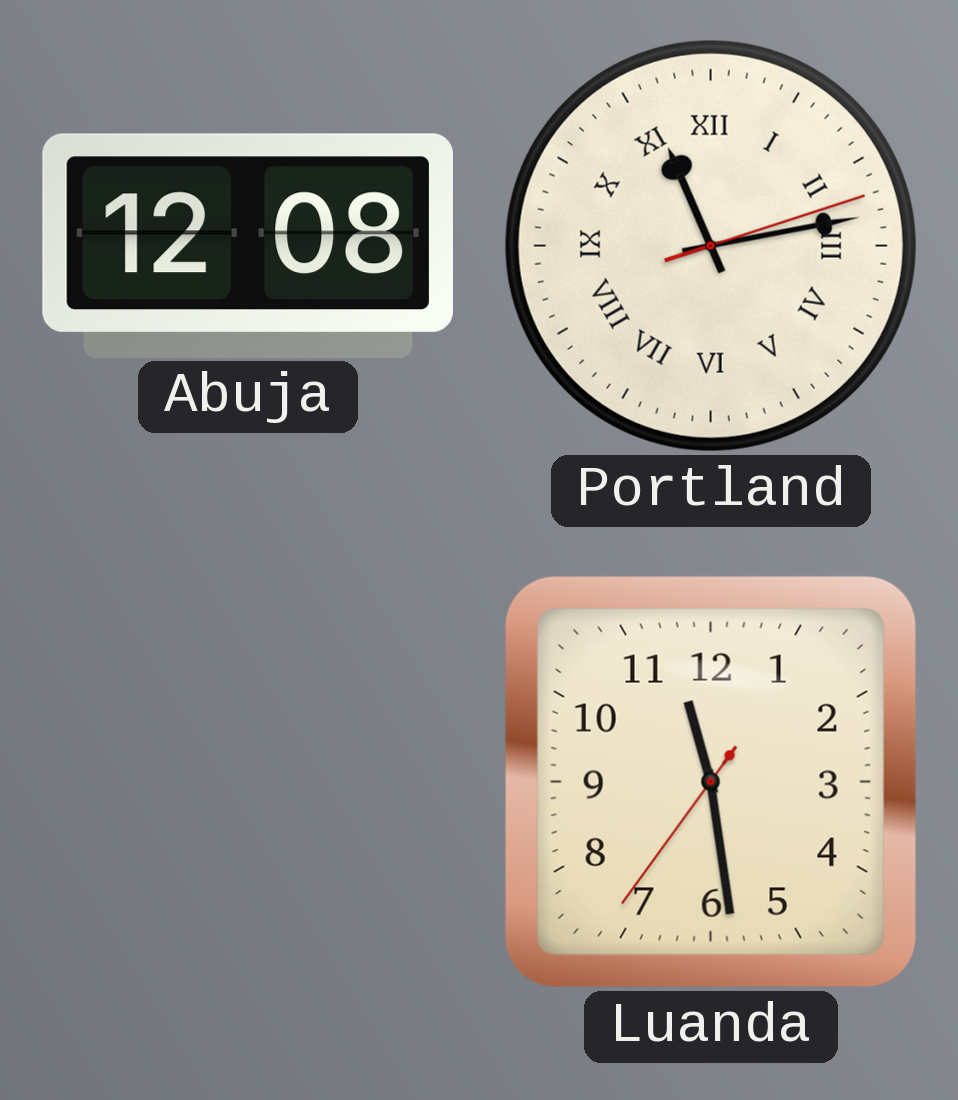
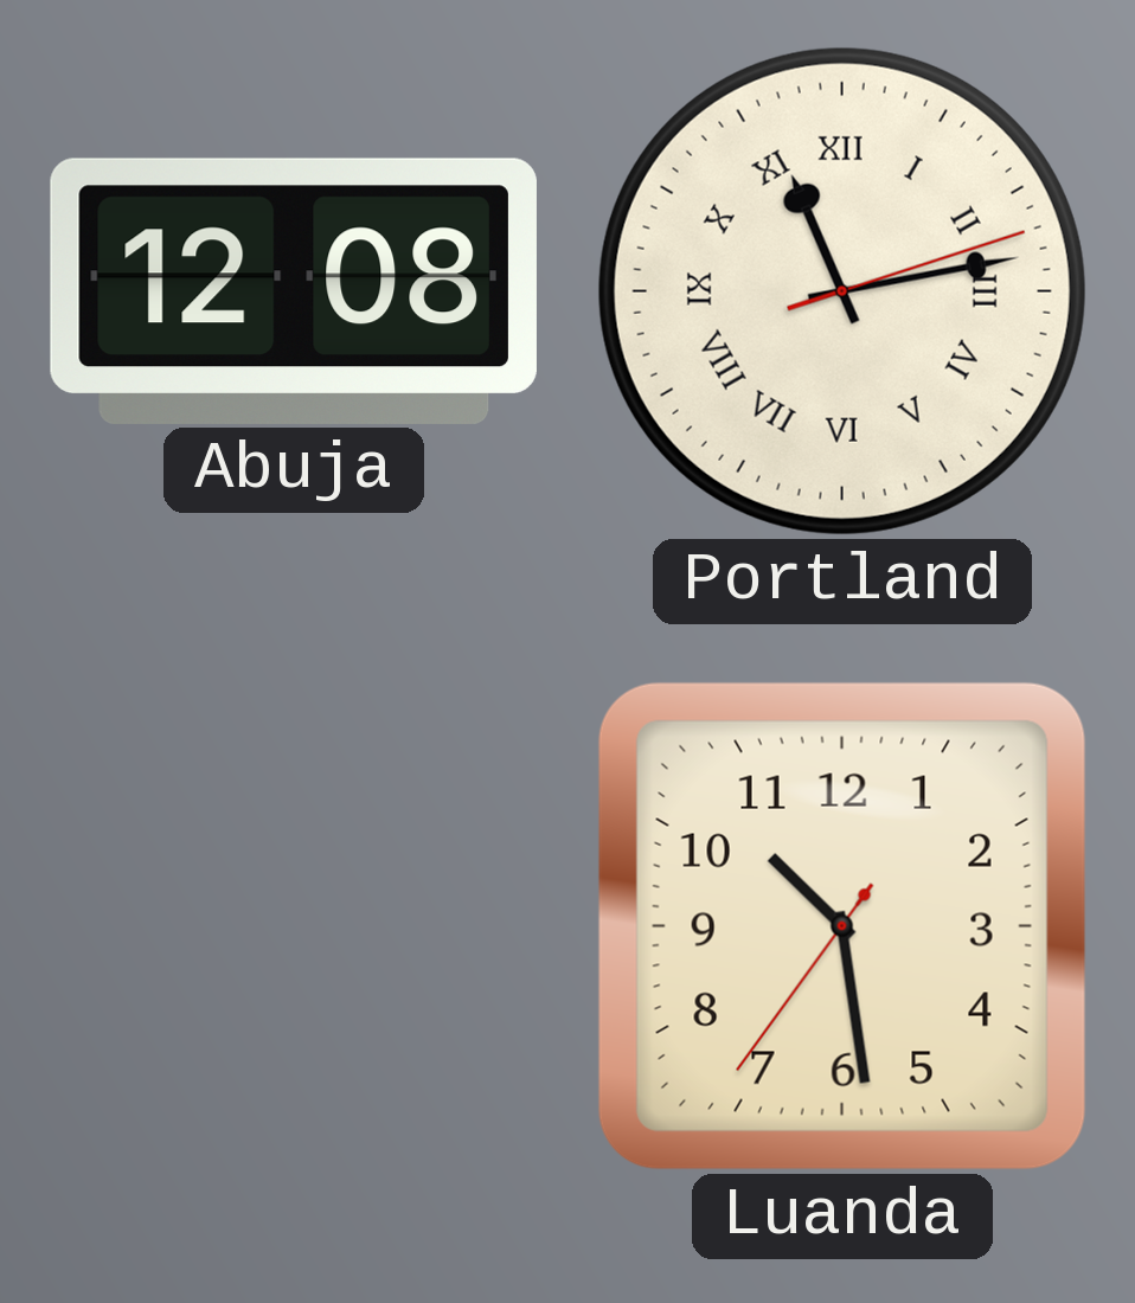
Luanda: 11:28 -> 10:28 (842, 926)
